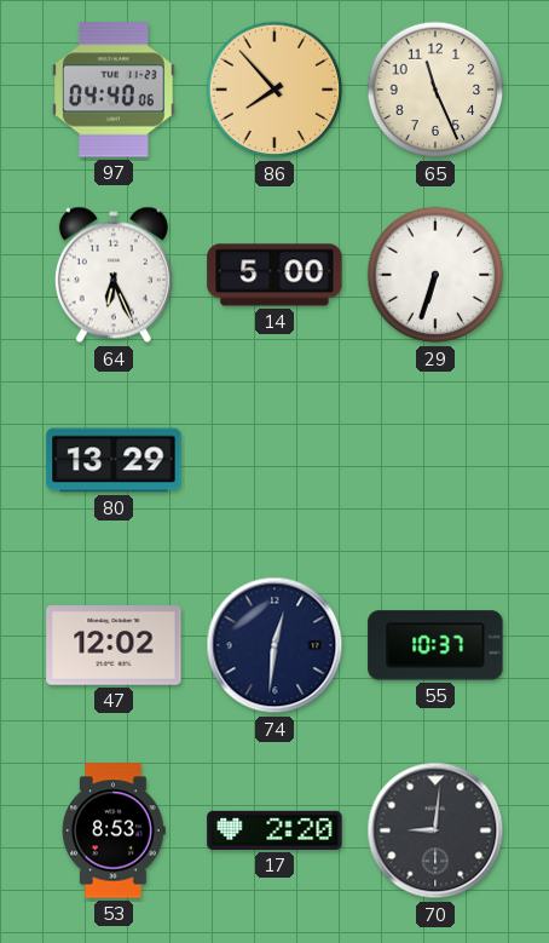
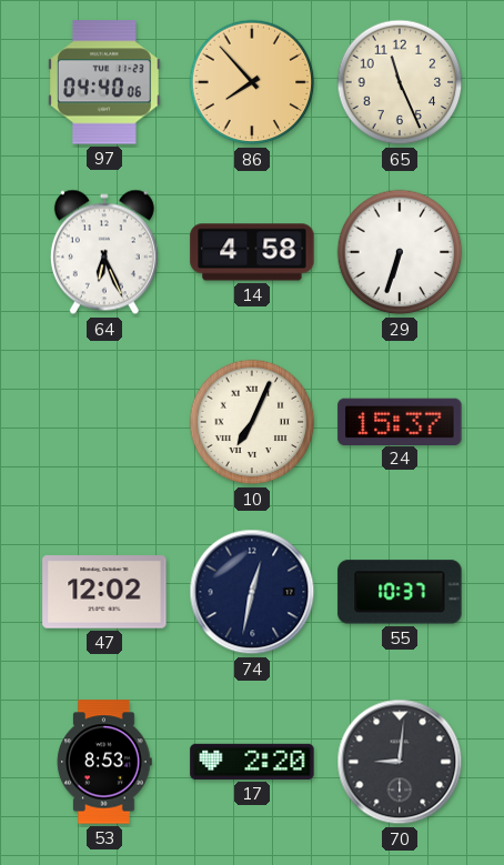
14: 5:00 -> 4:58 (252, 252)
80: 13:29 -> none (114, 460)
10: none -> 7:04 (252, 422)
24: none -> 15:37 (400, 421)
74: 12:31 -> 12:32 (252, 592)
